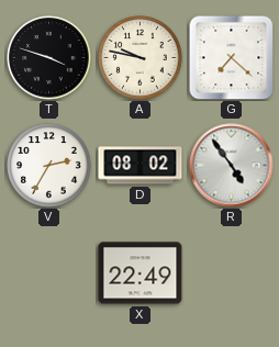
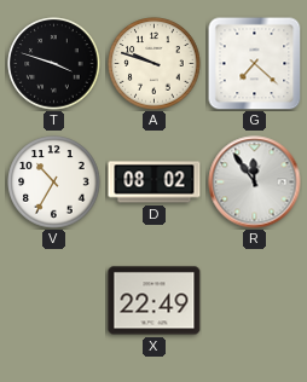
A: 9:47 -> 9:48 (155, 64)
V: 2:35 -> 10:35 (54, 183)
R: 4:54 -> 11:54 (255, 183)
